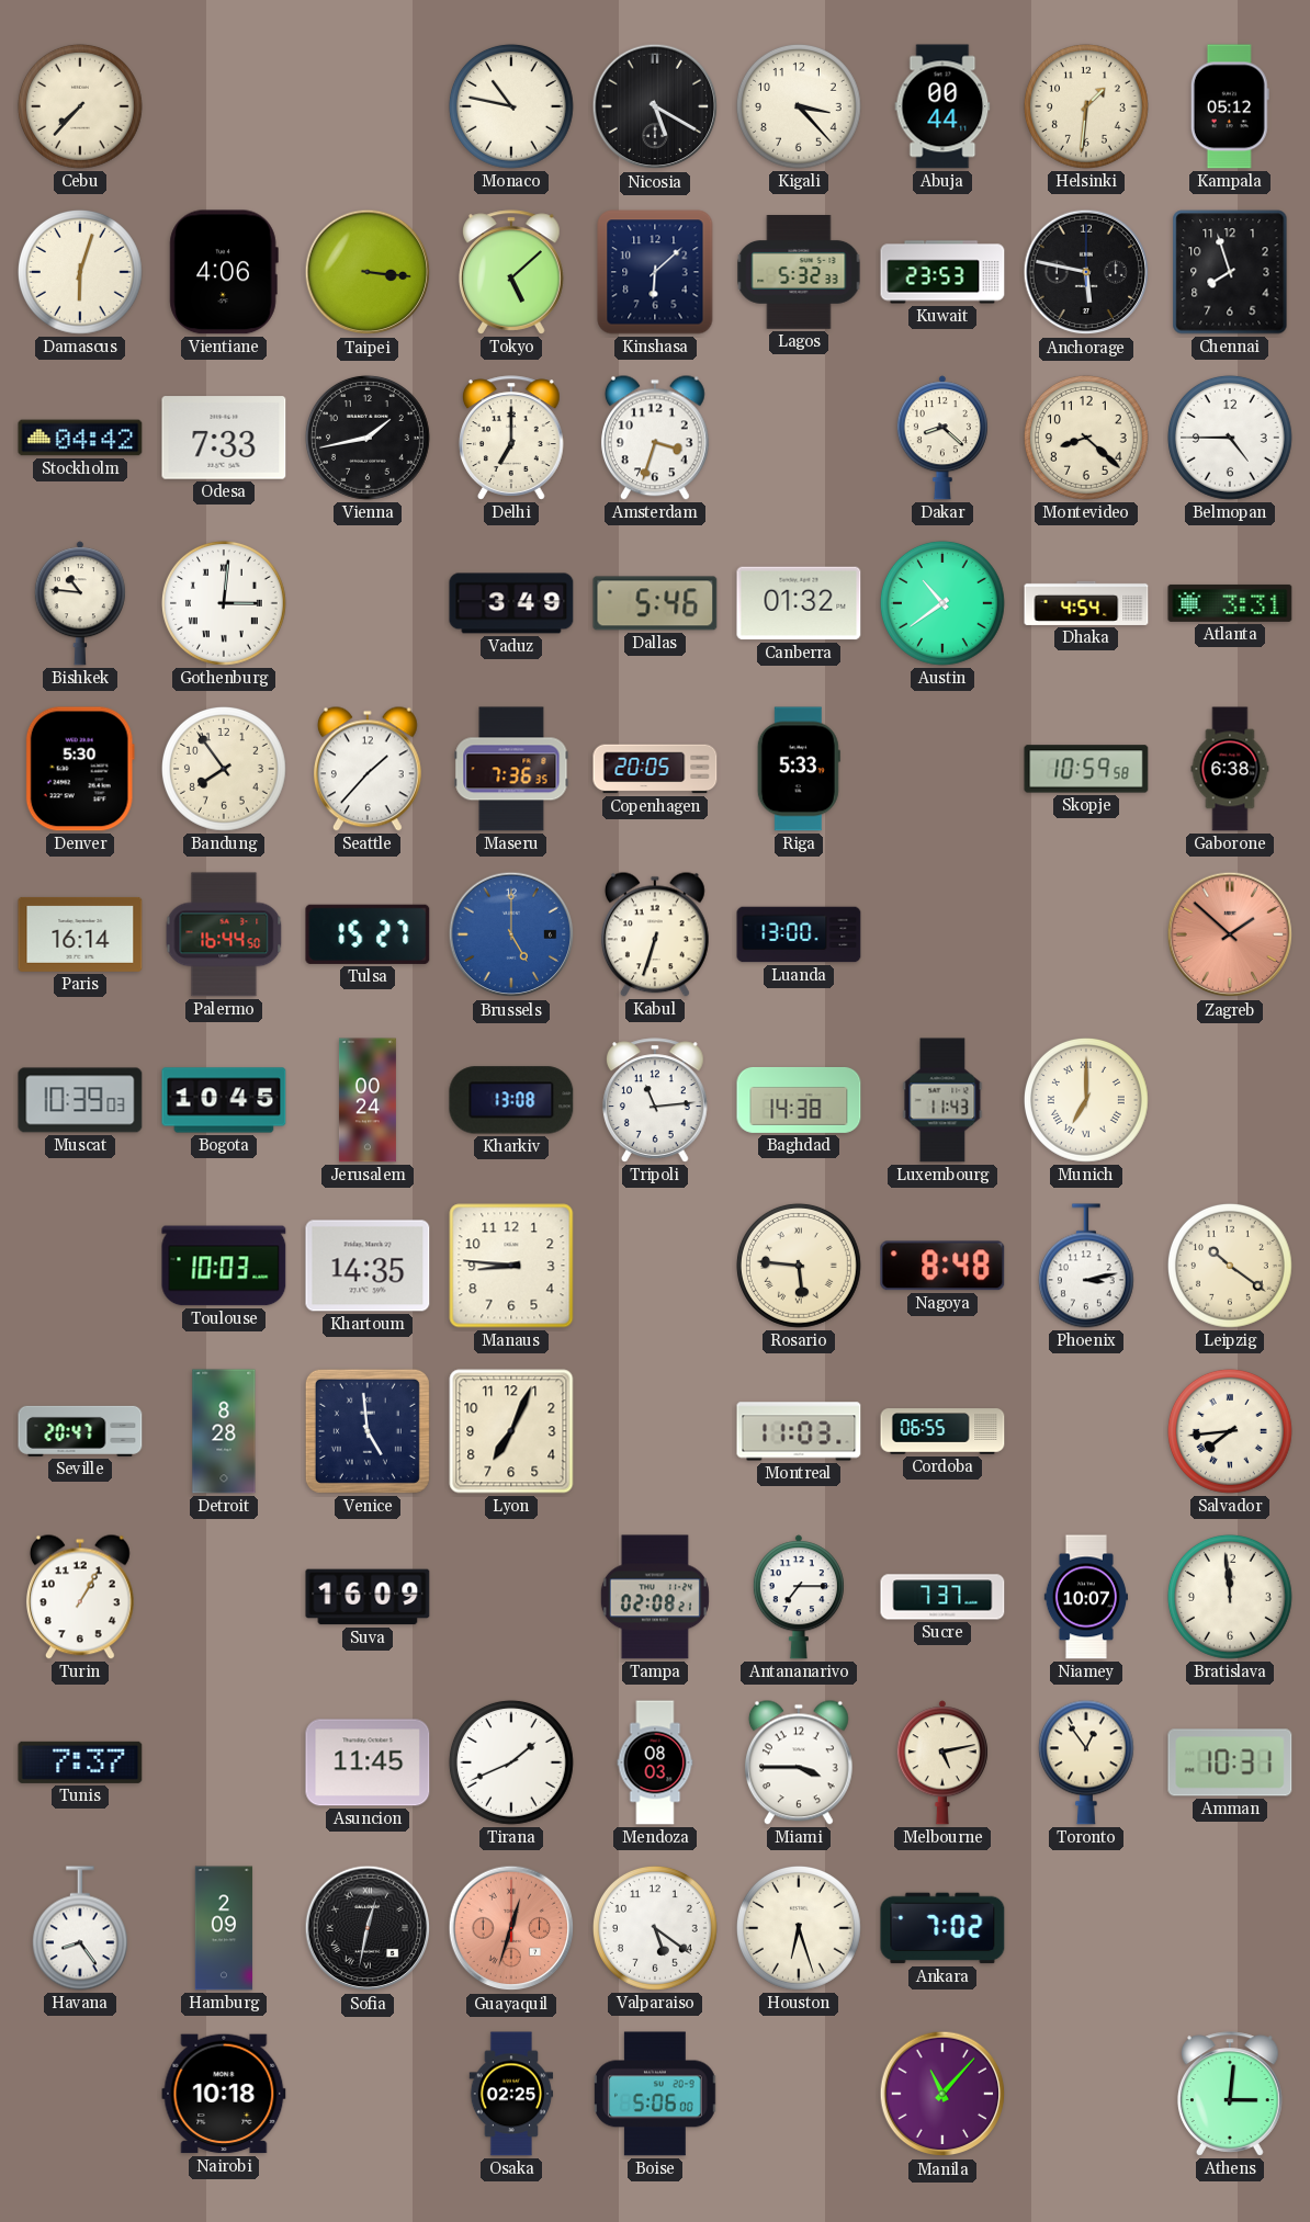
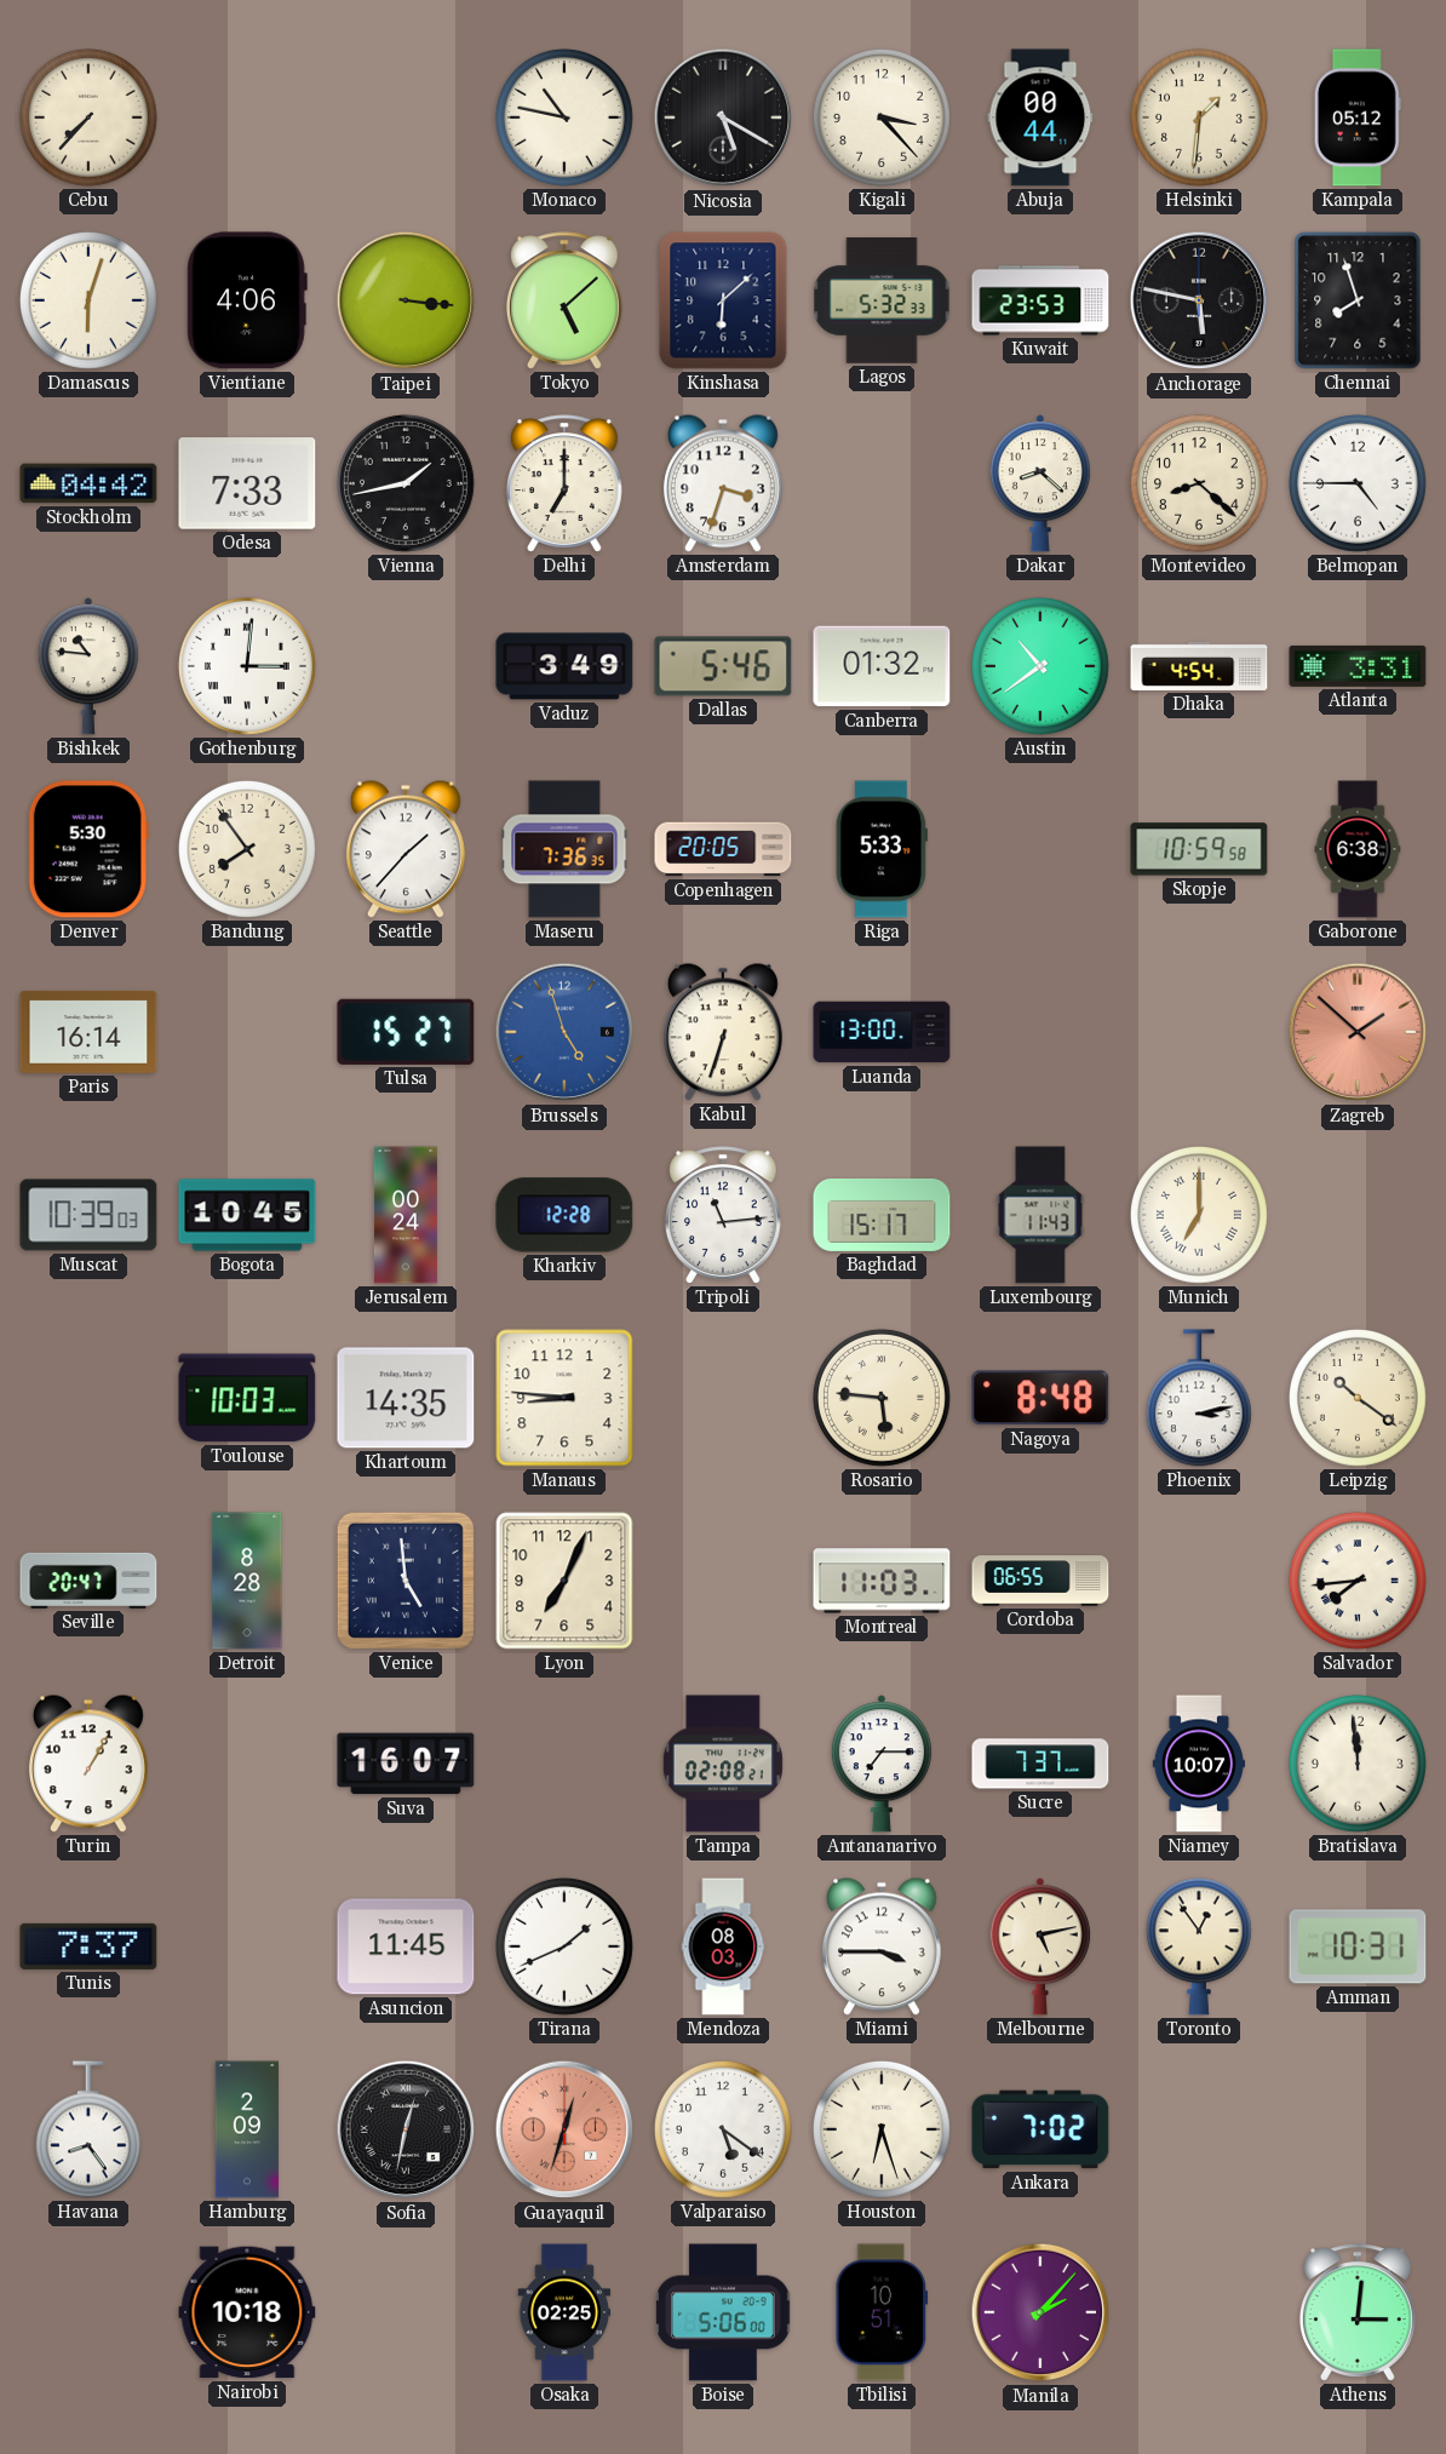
Palermo: 16:44 -> none (224, 934)
Brussels: 5:00 -> 4:57 (564, 1032)
Kharkiv: 13:08 -> 12:28 (564, 1215)
Baghdad: 14:38 -> 15:17 (882, 1215)
Suva: 16:09 -> 16:07 (406, 1764)
Tbilisi: none -> 10:51 (882, 2312)
Manila: 11:07 -> 2:07 (1040, 2312)
